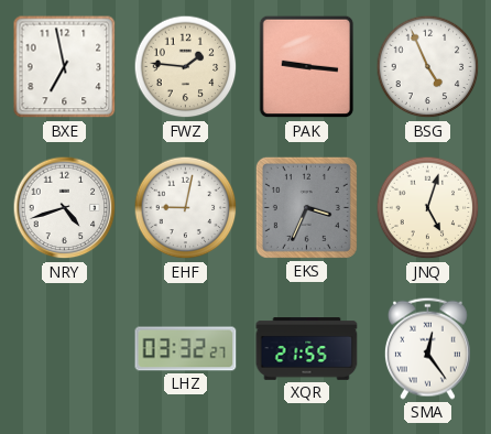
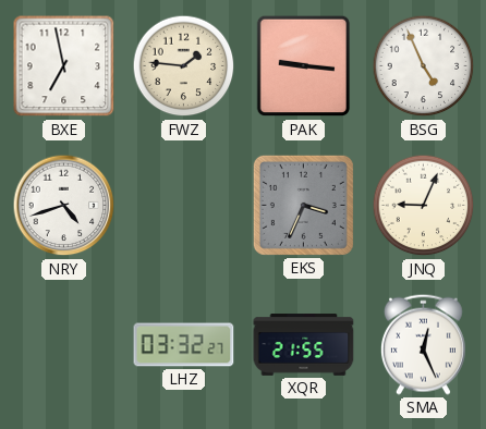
EHF: 9:02 -> none (186, 208)
JNQ: 5:03 -> 9:04 (424, 206)
SMA: 12:24 -> 12:26 (423, 344)
